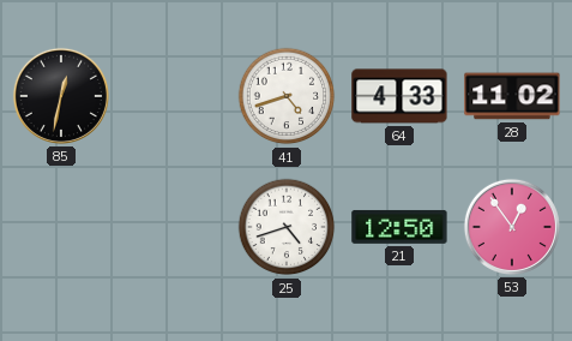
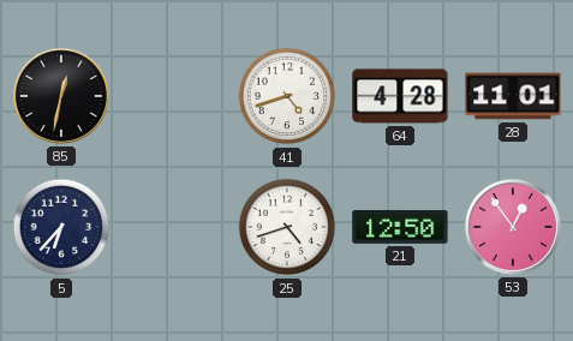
64: 4:33 -> 4:28 (400, 96)
28: 11:02 -> 11:01 (513, 96)
5: none -> 6:37 (61, 227)
